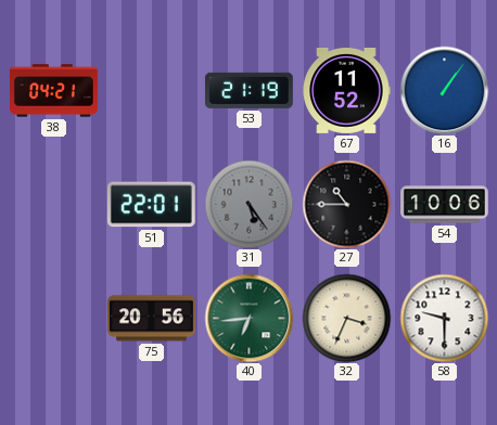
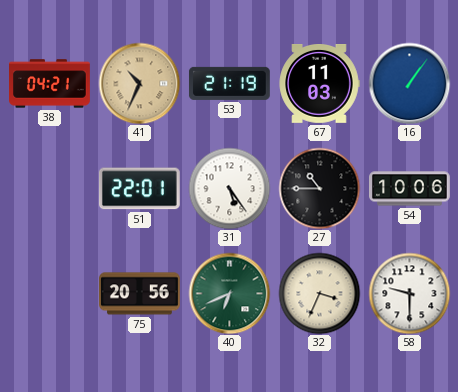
41: none -> 10:34 (139, 83)
67: 11:52 -> 11:03 (319, 84)
31 dial: grey -> white (229, 188)
40: 6:44 -> 6:41 (229, 293)
